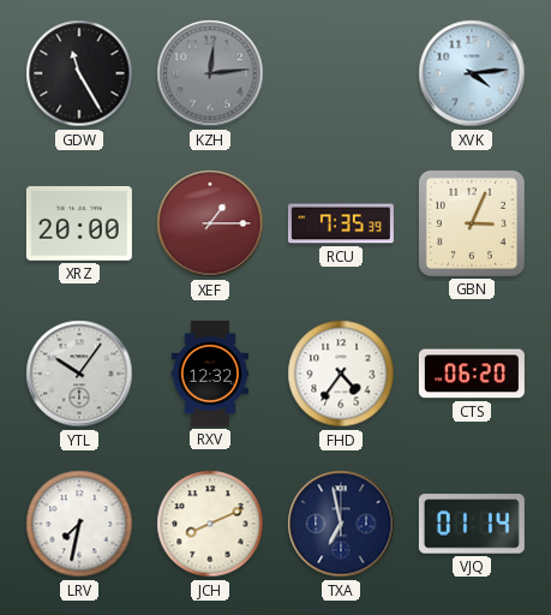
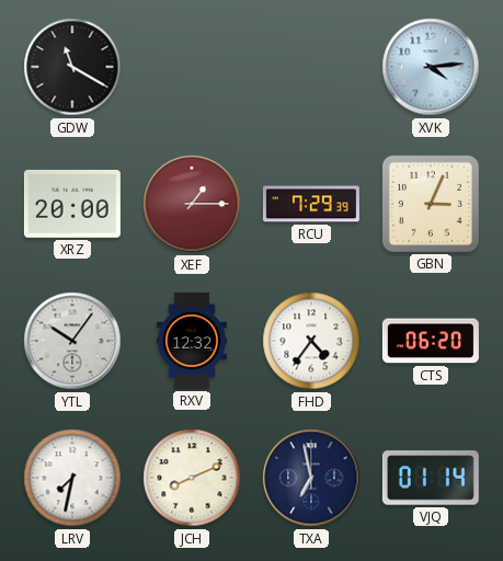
GDW: 11:25 -> 11:20 (72, 67)
KZH: 12:14 -> none (210, 73)
RCU: 7:35 -> 7:29 (311, 204)
